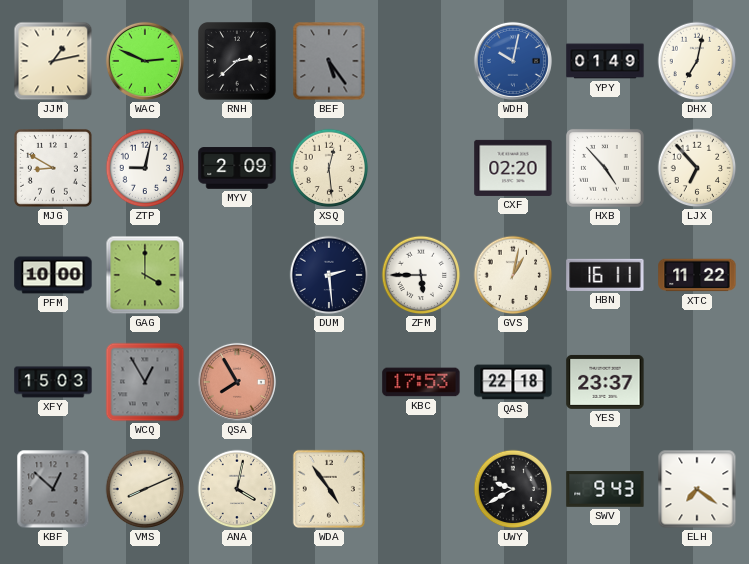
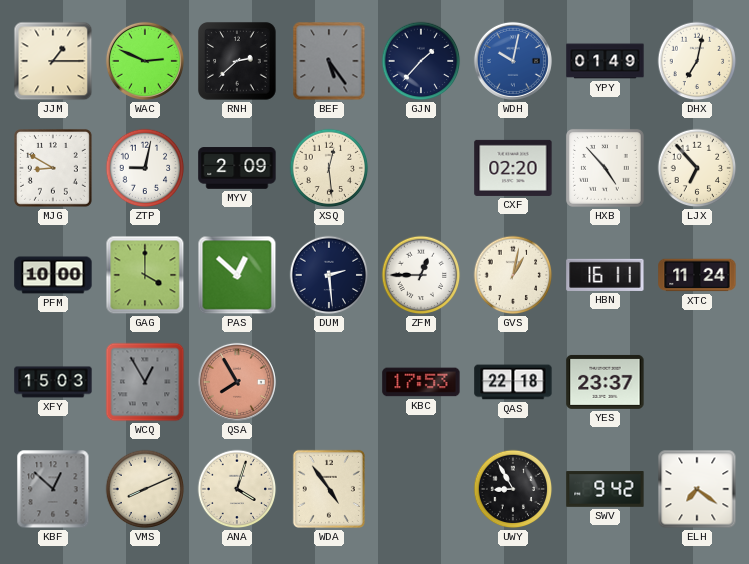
JJM: 1:13 -> 1:15 (53, 61)
GJN: none -> 1:37 (421, 61)
PAS: none -> 12:52 (237, 275)
ZFM: 5:45 -> 12:45 (421, 275)
XTC: 11:22 -> 11:24 (697, 275)
ANA: 4:02 -> 4:03 (237, 489)
UWY: 9:40 -> 8:55 (513, 489)
SWV: 9:43 -> 9:42 (605, 489)
